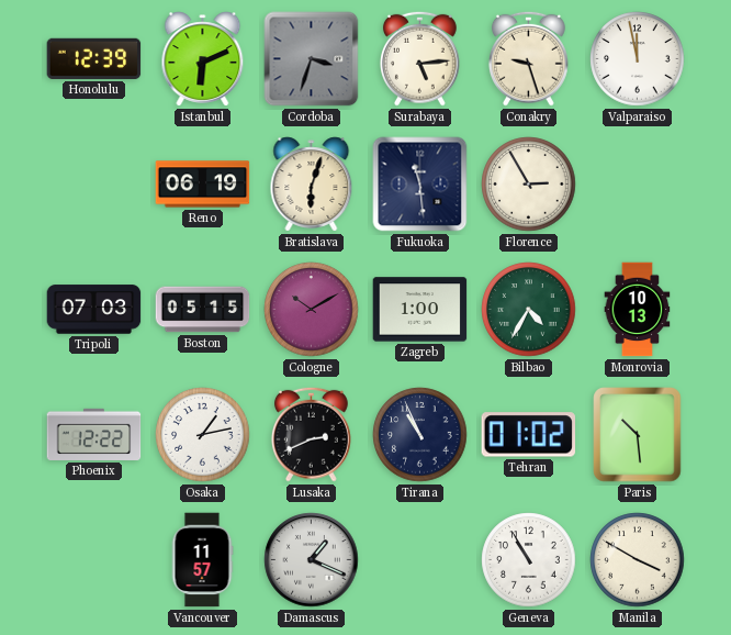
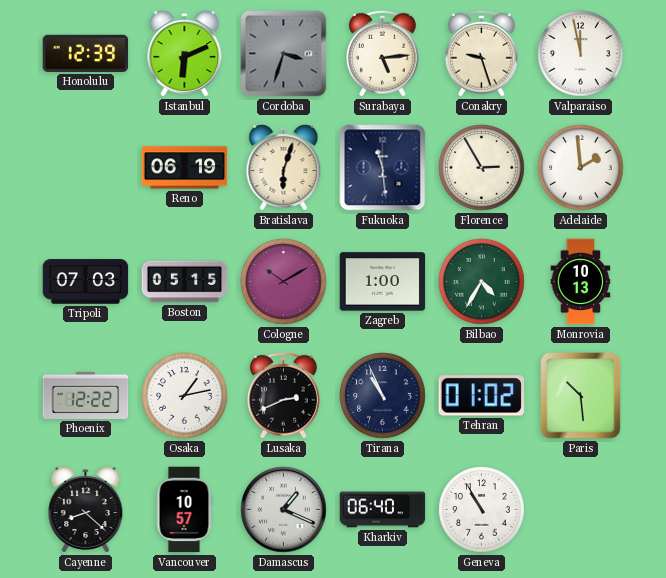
Adelaide: none -> 1:59 (581, 168)
Cayenne: none -> 8:22 (86, 510)
Vancouver: 11:57 -> 10:57 (184, 510)
Kharkiv: none -> 06:40 (383, 510)
Manila: 3:50 -> none (638, 560)
